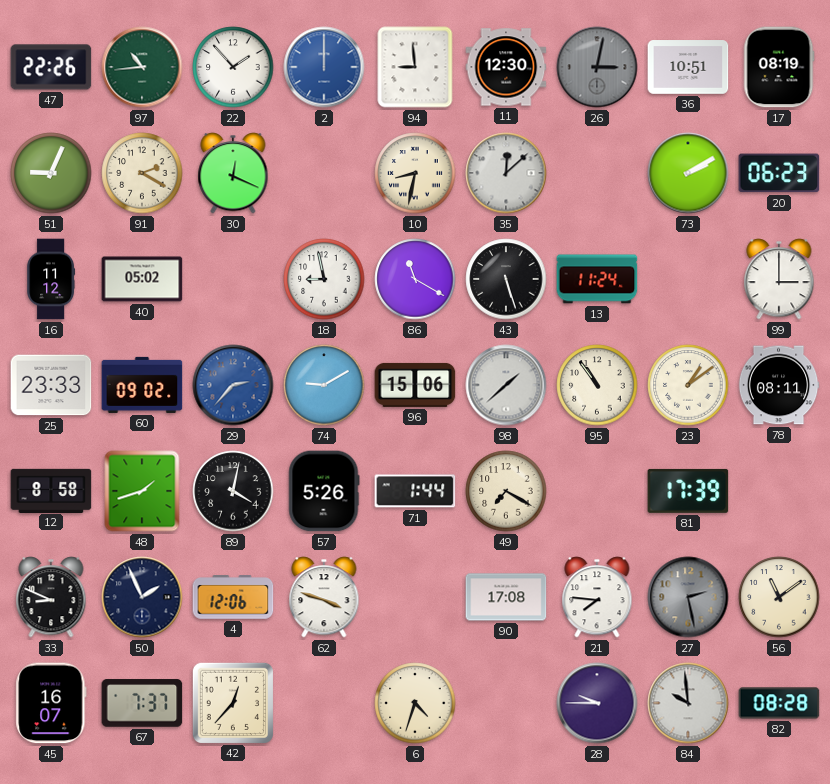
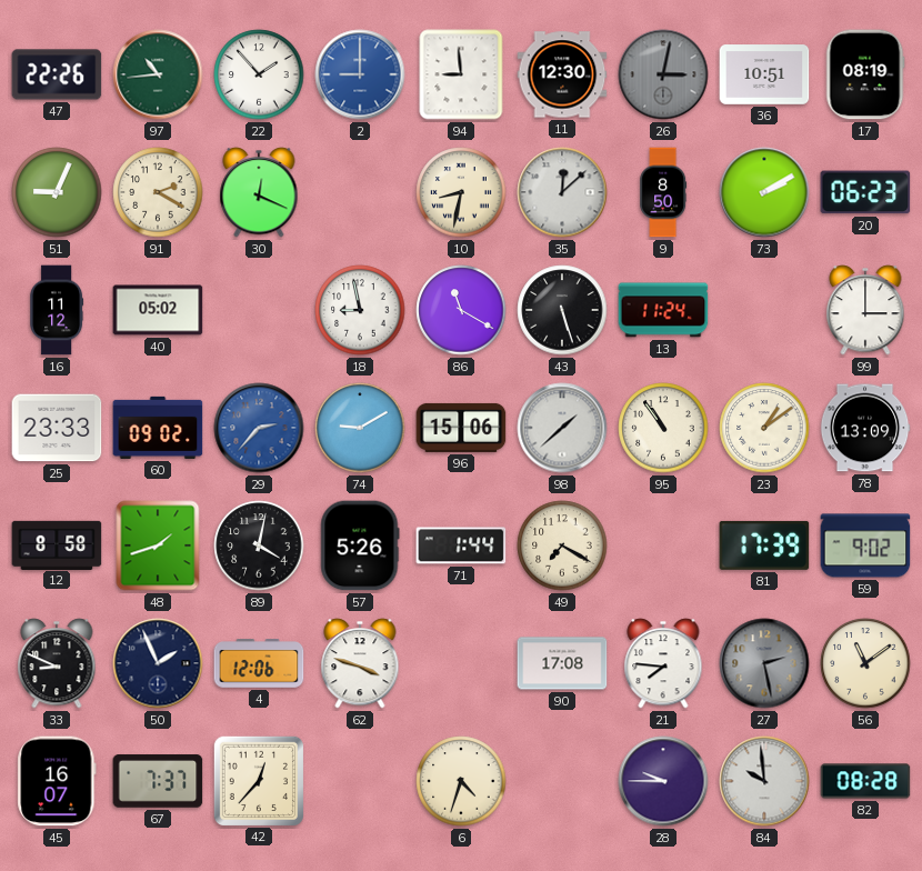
2: 12:00 -> 9:00 (360, 74)
9: none -> 8:50 (663, 192)
78: 08:11 -> 13:09 (865, 428)
59: none -> 9:02 (865, 545)
